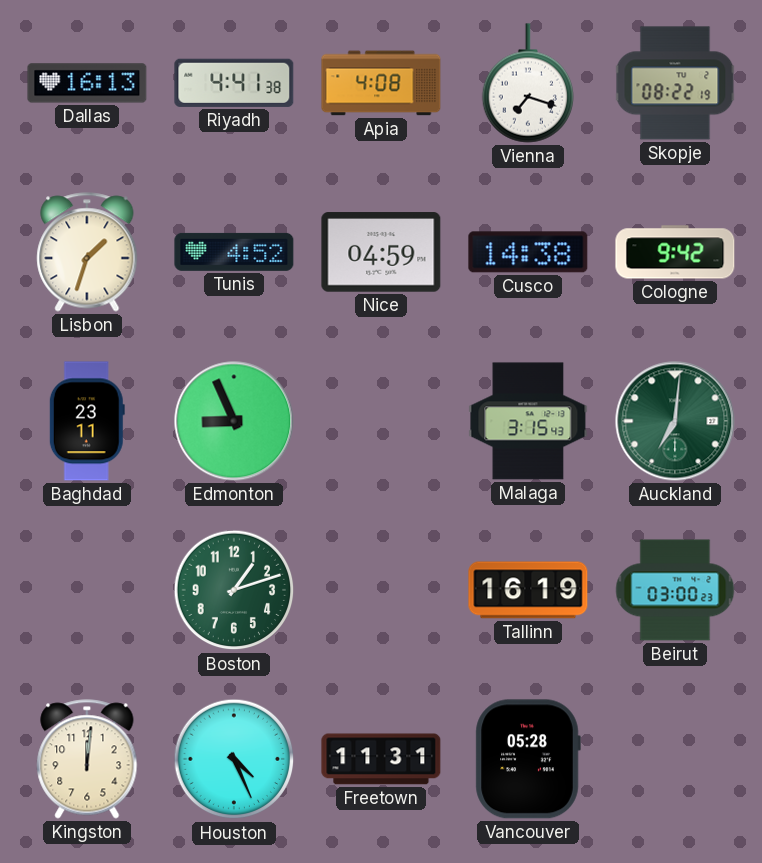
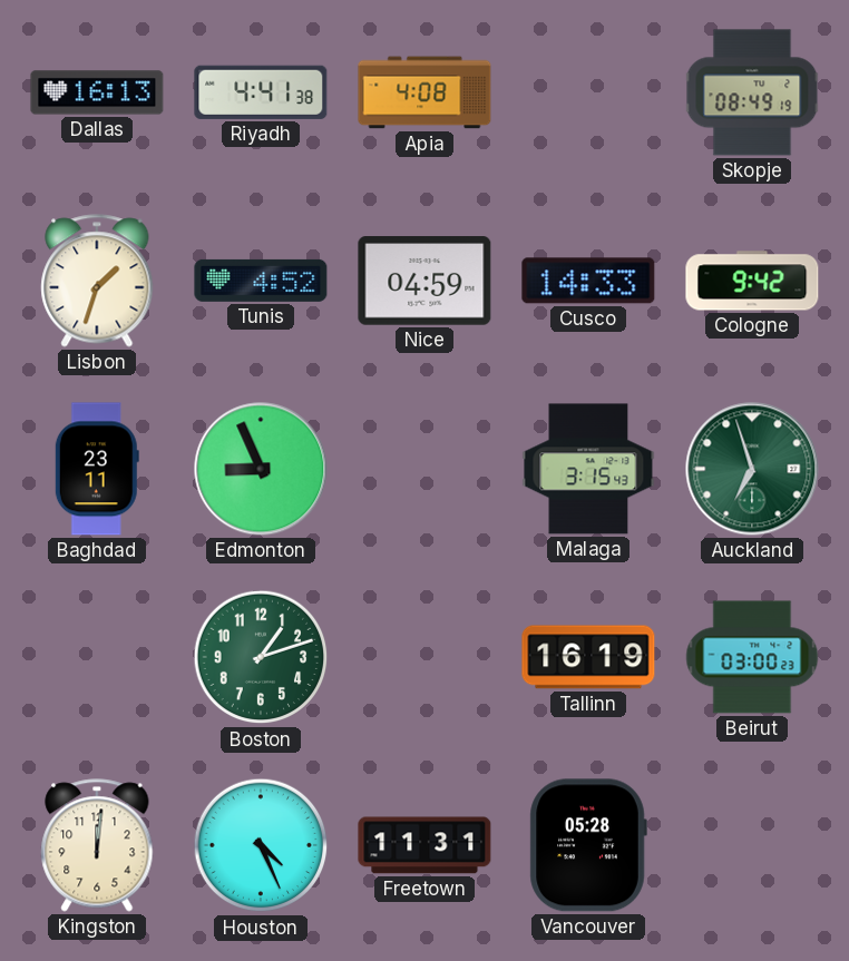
Vienna: 7:18 -> none (527, 83)
Skopje: 08:22 -> 08:49 (752, 92)
Cusco: 14:38 -> 14:33 (588, 281)
Auckland: 7:01 -> 6:57 (752, 469)
